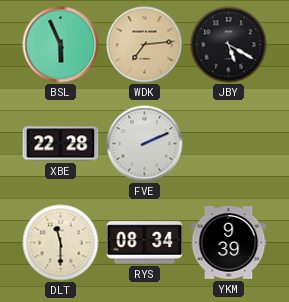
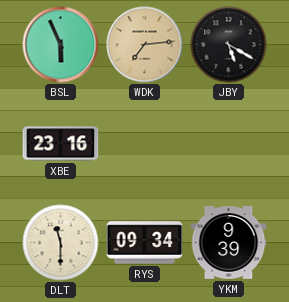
XBE: 22:28 -> 23:16 (61, 144)
FVE: 2:11 -> none (145, 144)
RYS: 08:34 -> 09:34 (145, 243)
